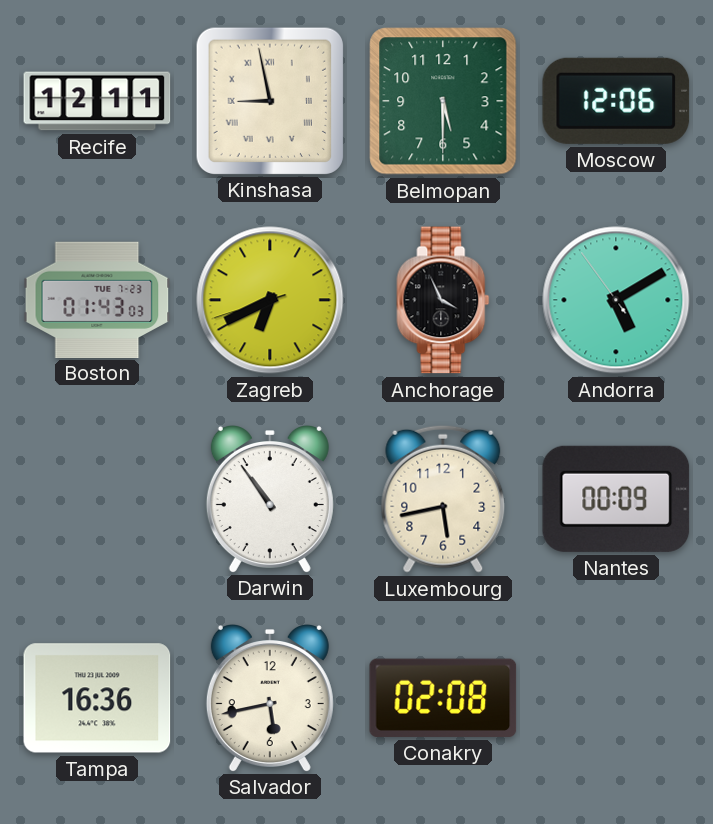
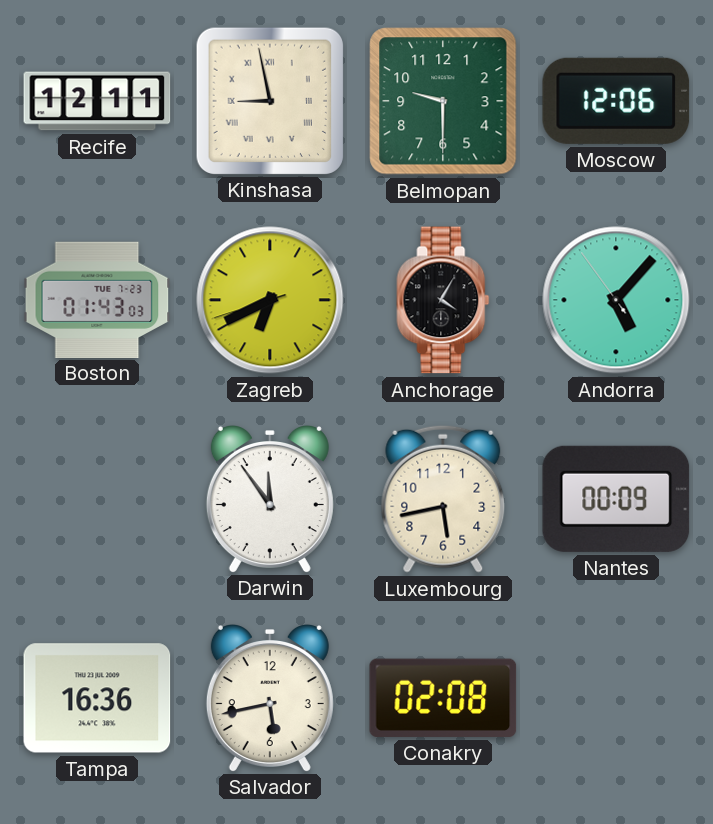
Belmopan: 5:30 -> 9:30 (443, 101)
Anchorage: 3:56 -> 4:05 (443, 300)
Andorra: 5:09 -> 5:06 (616, 300)
Darwin: 10:54 -> 11:54 (270, 499)
